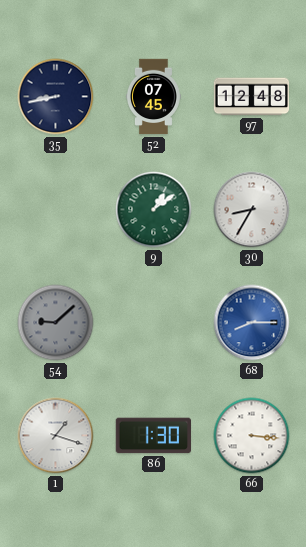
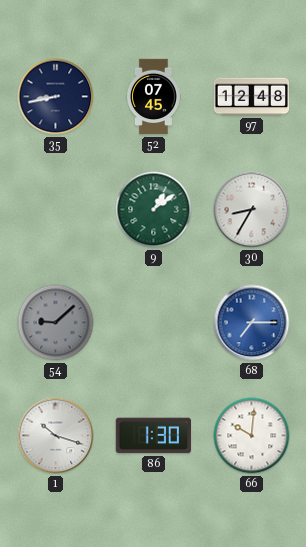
68: 8:15 -> 7:15 (252, 323)
1: 1:18 -> 10:18 (56, 436)
66: 3:16 -> 10:01 (252, 436)
